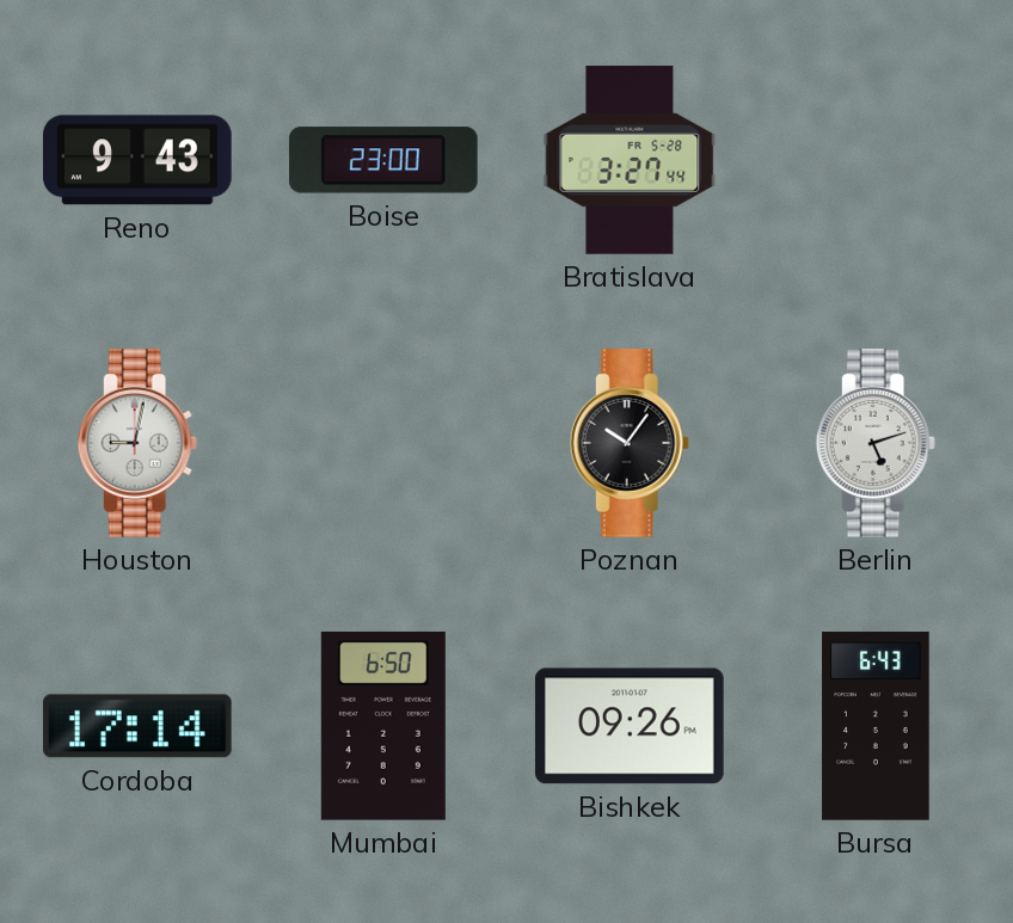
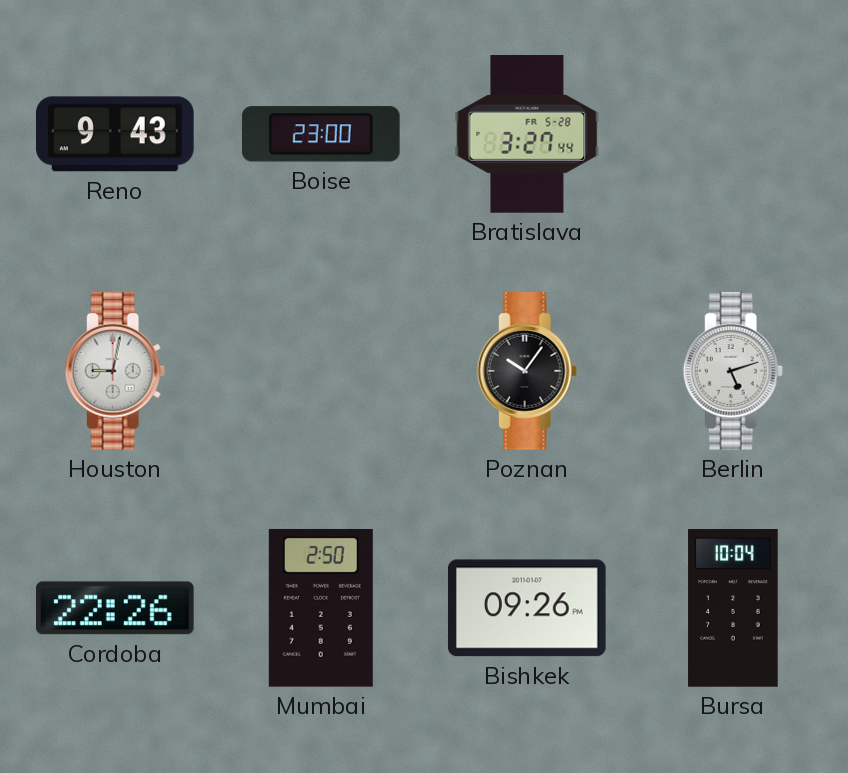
Cordoba: 17:14 -> 22:26 (116, 608)
Mumbai: 6:50 -> 2:50 (321, 608)
Bursa: 6:43 -> 10:04 (733, 608)
